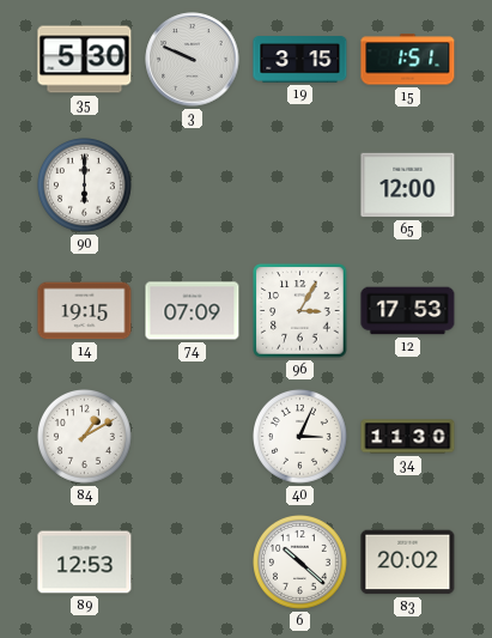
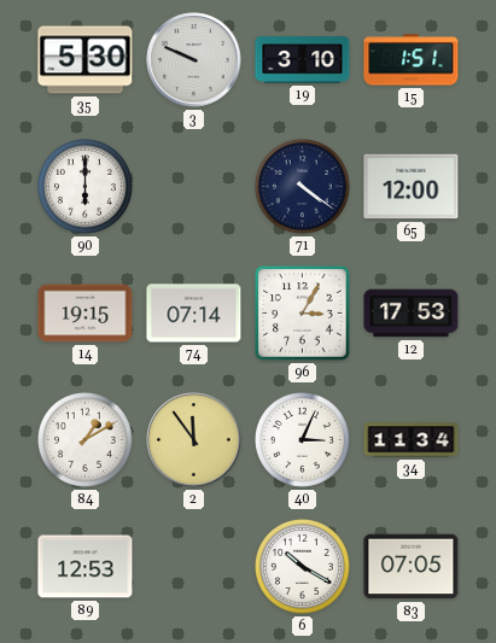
19: 3:15 -> 3:10 (303, 60)
71: none -> 4:21 (303, 187)
74: 07:09 -> 07:14 (194, 314)
2: none -> 11:54 (194, 440)
34: 11:30 -> 11:34 (412, 440)
6: 10:22 -> 10:20 (303, 567)
83: 20:02 -> 07:05 (412, 567)
